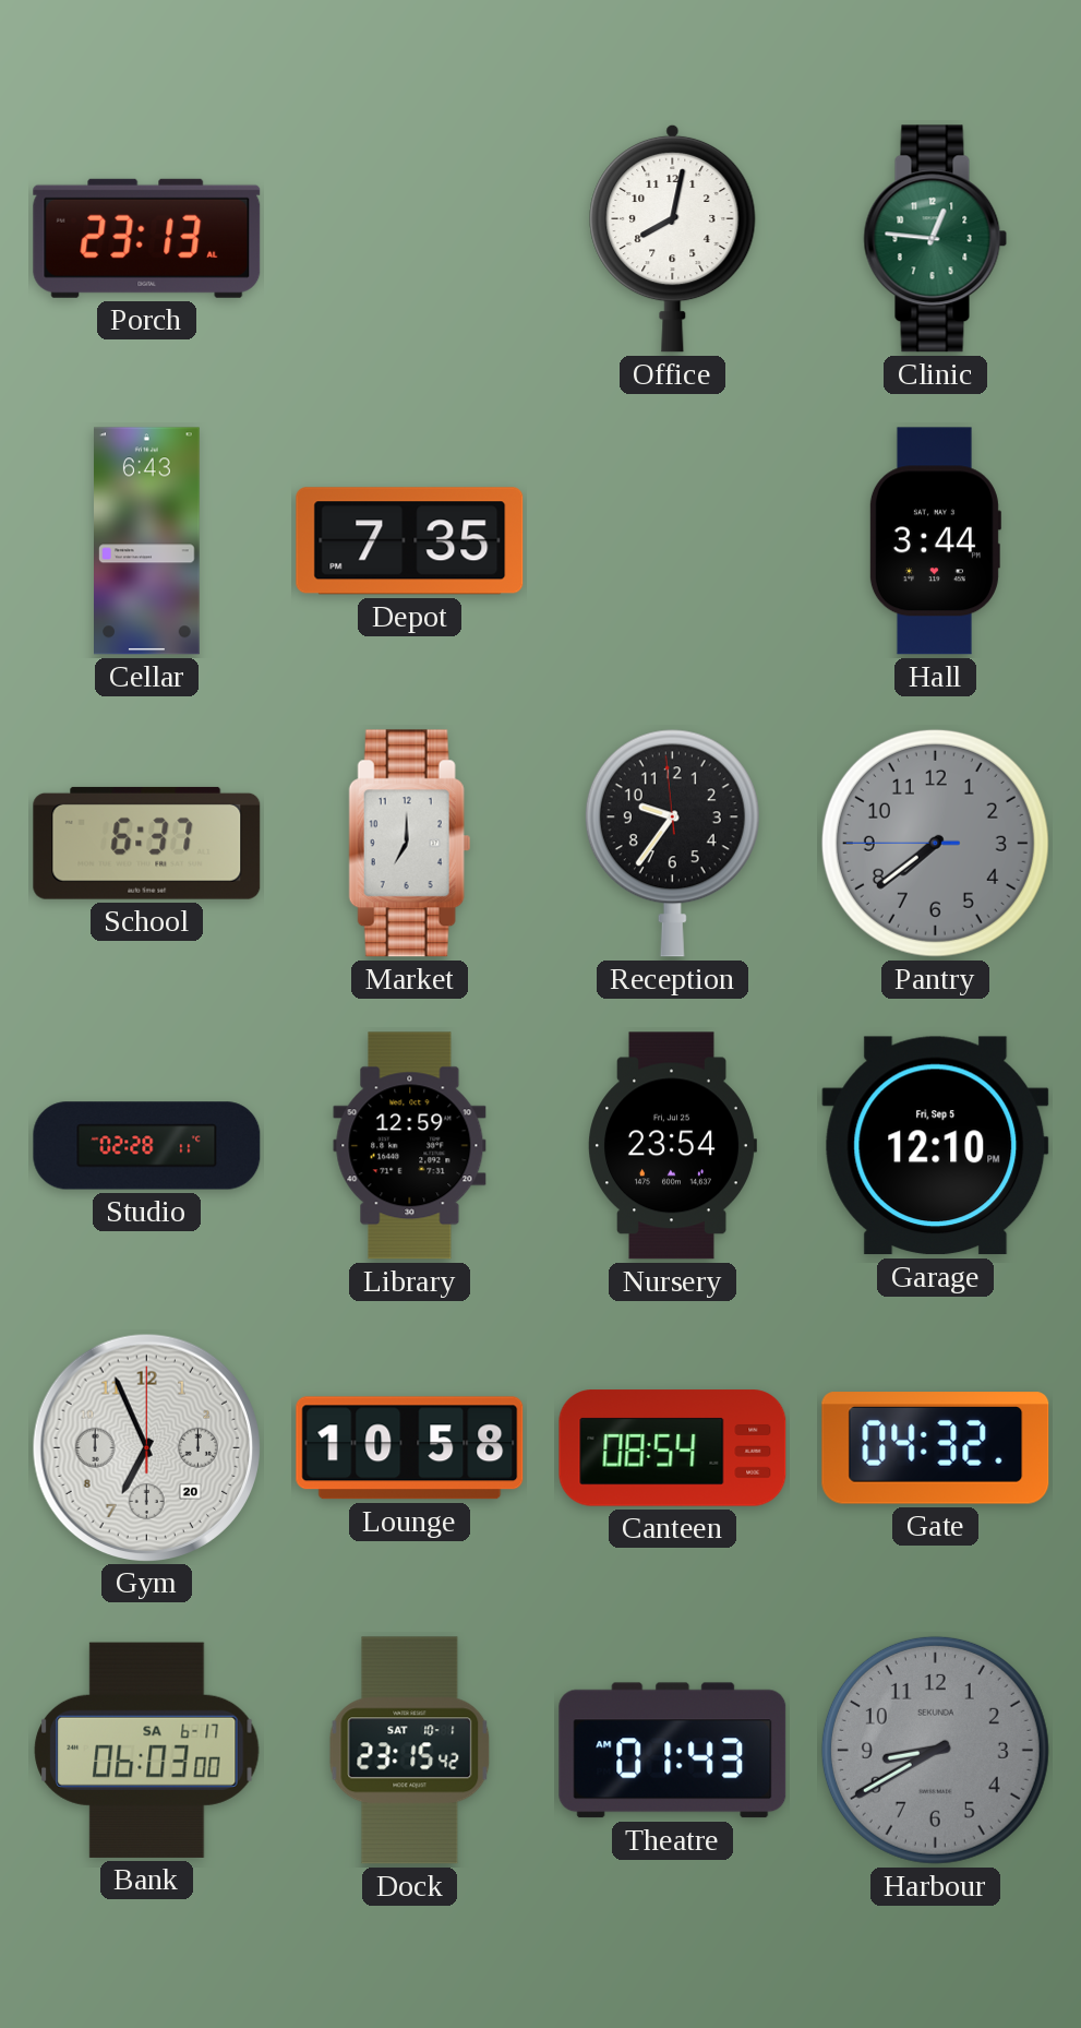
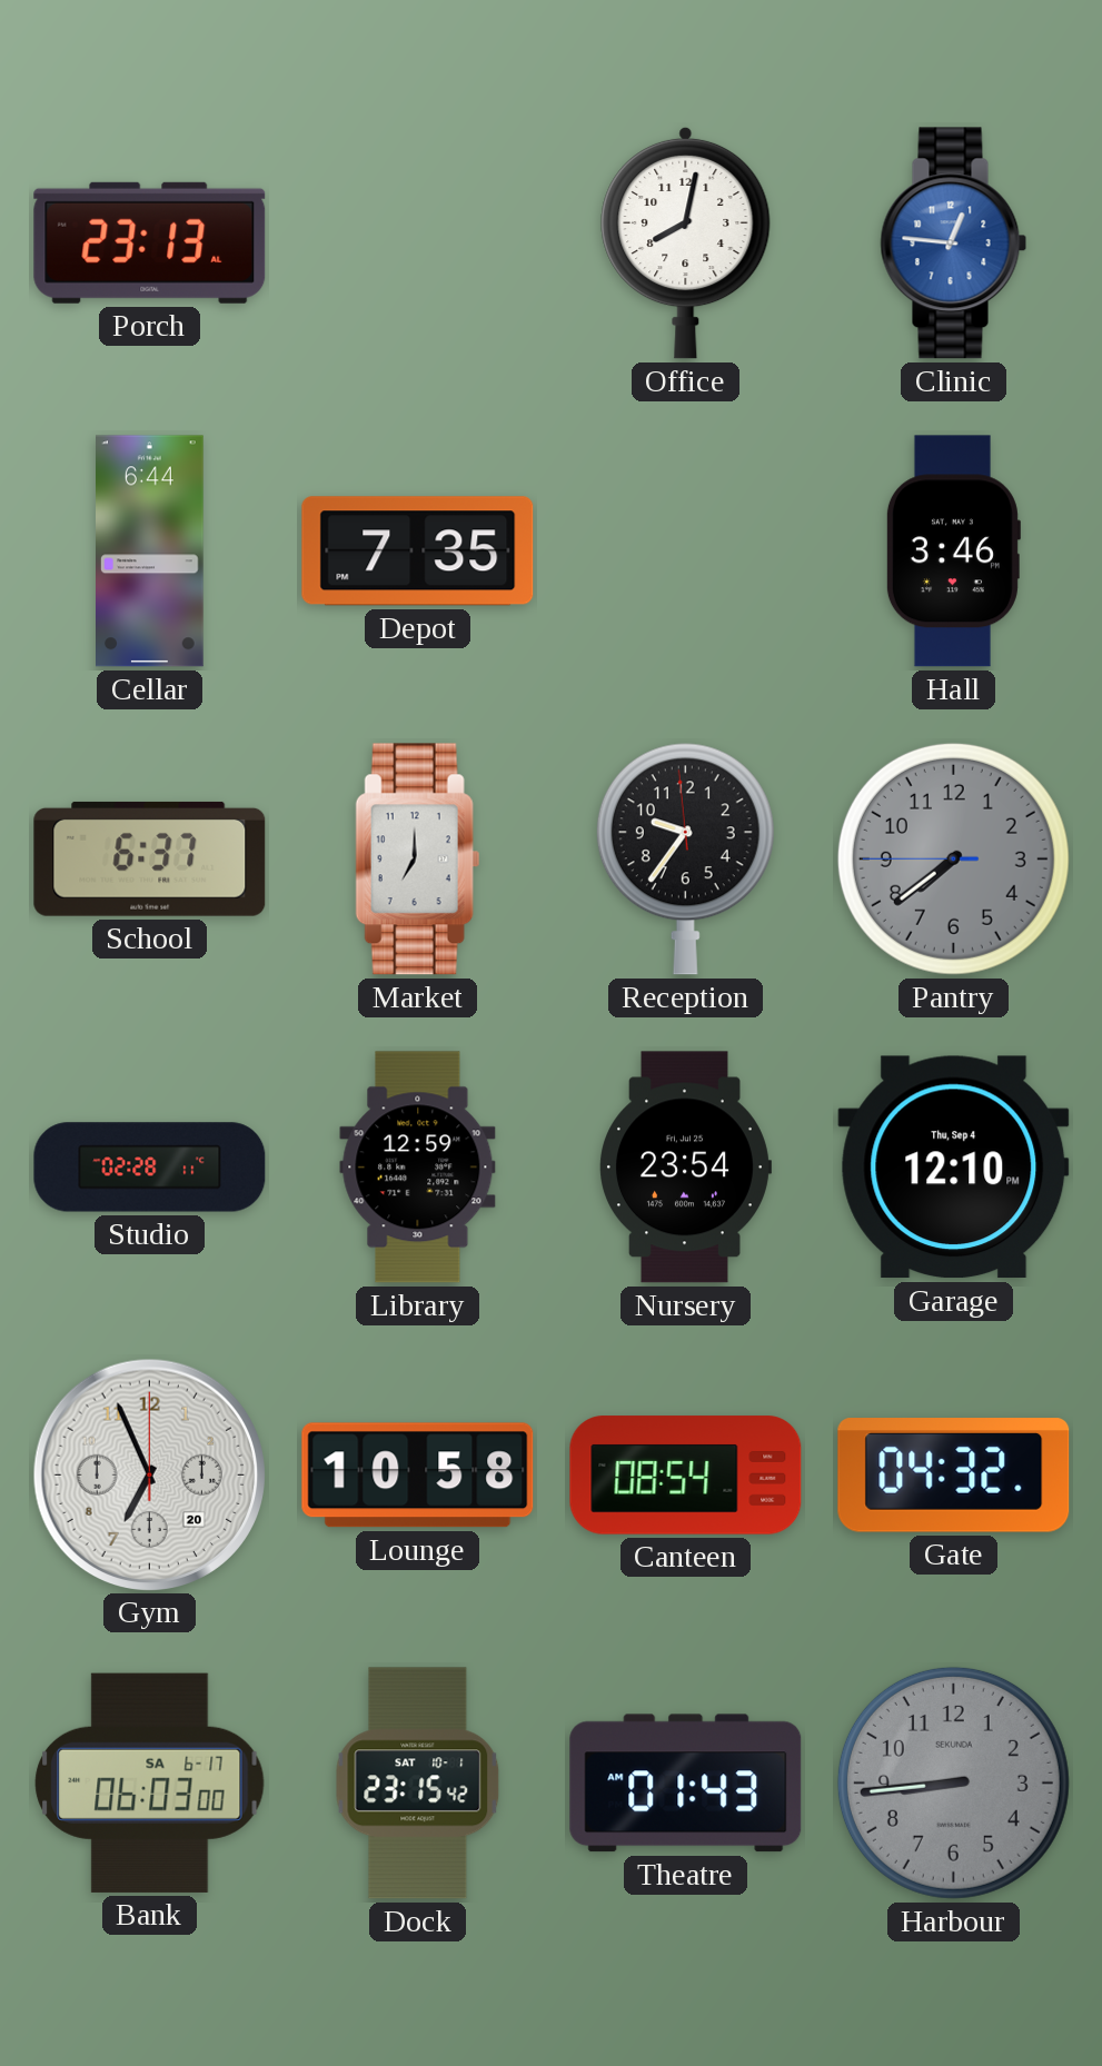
Clinic dial: green -> blue (954, 244)
Cellar: 6:43 -> 6:44 (150, 552)
Hall: 3:44 -> 3:46 (953, 552)
Garage date: Fri, Sep 5 -> Thu, Sep 4 (954, 1168)
Harbour: 8:40 -> 8:44 (953, 1782)
